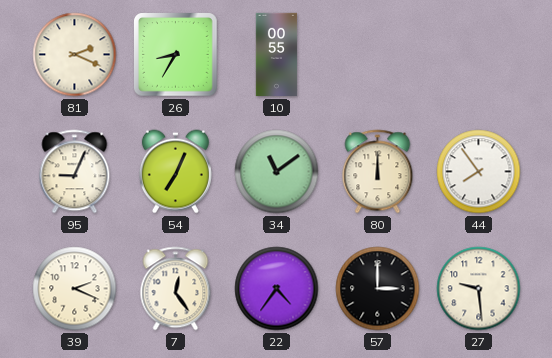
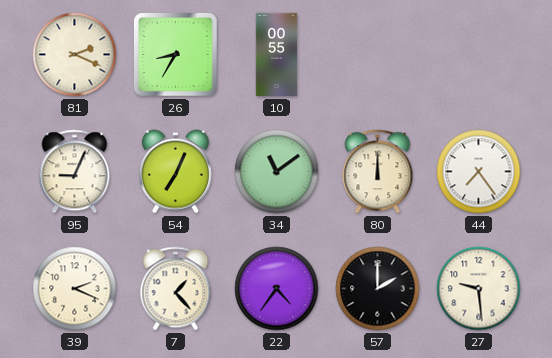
44: 7:54 -> 7:24 (479, 172)
7: 12:24 -> 1:23 (176, 289)
57: 3:00 -> 2:00 (378, 289)
